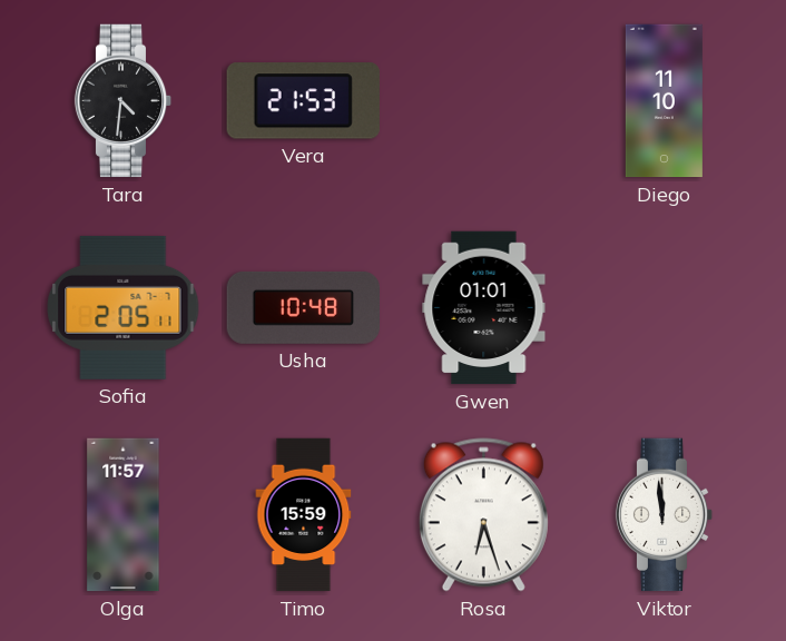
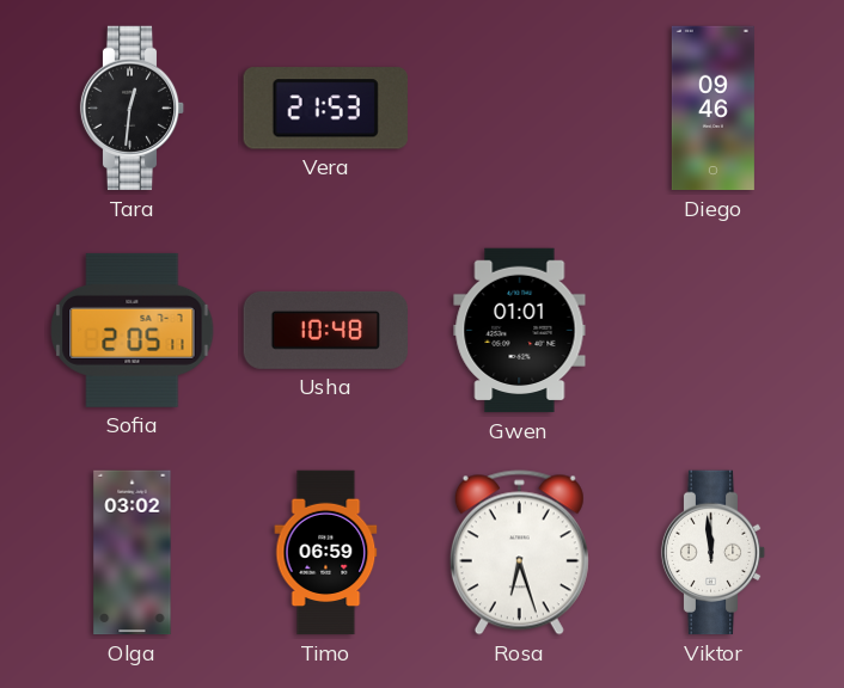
Tara: 4:31 -> 12:31 (133, 109)
Diego: 11:10 -> 09:46 (712, 109)
Olga: 11:57 -> 03:02 (133, 553)
Timo: 15:59 -> 06:59 (326, 553)
